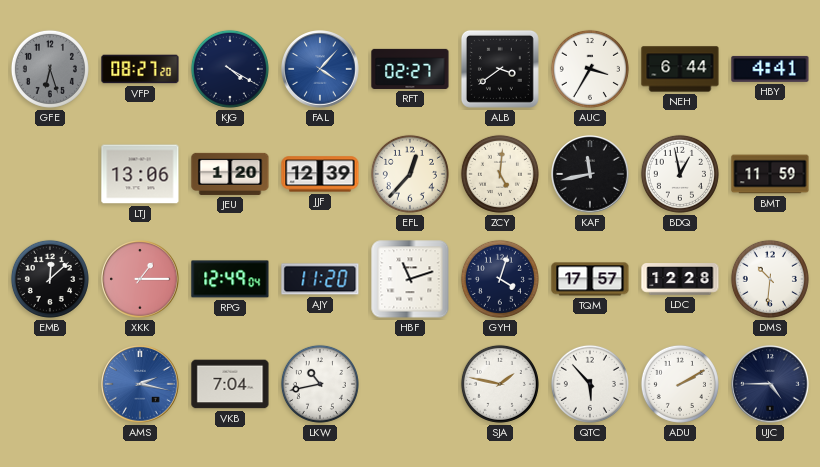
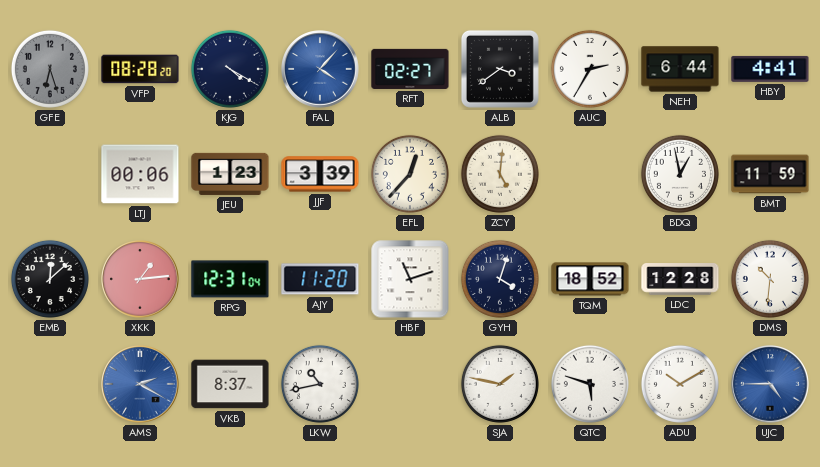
VFP: 08:27 -> 08:28 (140, 69)
AUC: 3:35 -> 2:35 (590, 69)
LTJ: 13:06 -> 00:06 (140, 174)
JEU: 1:20 -> 1:23 (230, 174)
JJF: 12:39 -> 3:39 (320, 174)
KAF: 11:43 -> none (590, 174)
XKK: 1:15 -> 1:14 (140, 279)
RPG: 12:49 -> 12:31 (230, 279)
TQM: 17:57 -> 18:52 (590, 279)
AMS: 2:17 -> 2:20 (140, 384)
VKB: 7:04 -> 8:37 (230, 384)
QTC: 5:53 -> 5:48 (590, 384)
ADU: 2:10 -> 10:10 (680, 384)
UJC dial: navy -> blue (770, 384)
